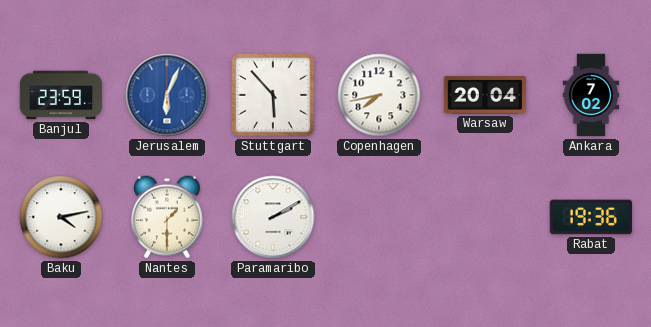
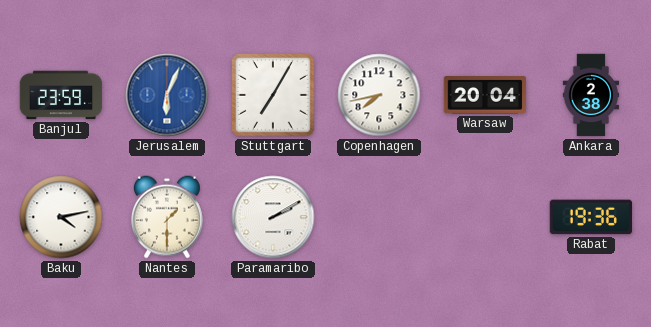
Stuttgart: 5:53 -> 7:05 (274, 96)
Ankara: 7:02 -> 2:38 (591, 95)
